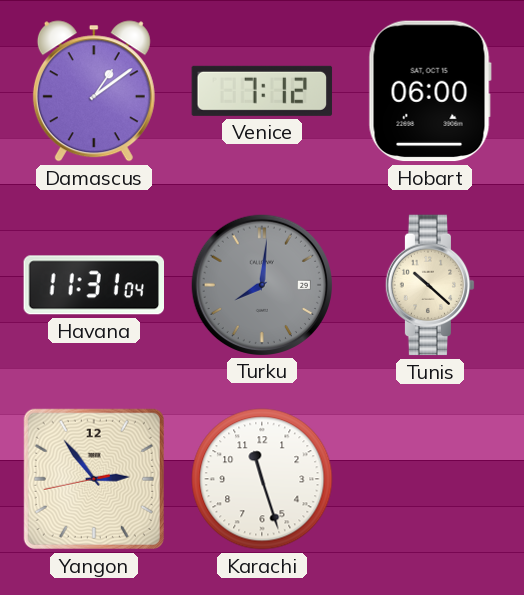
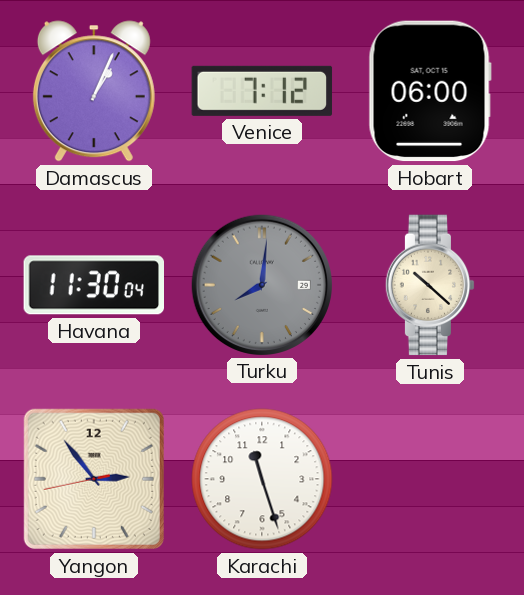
Damascus: 1:09 -> 1:04 (94, 91)
Havana: 11:31 -> 11:30 (93, 285)
